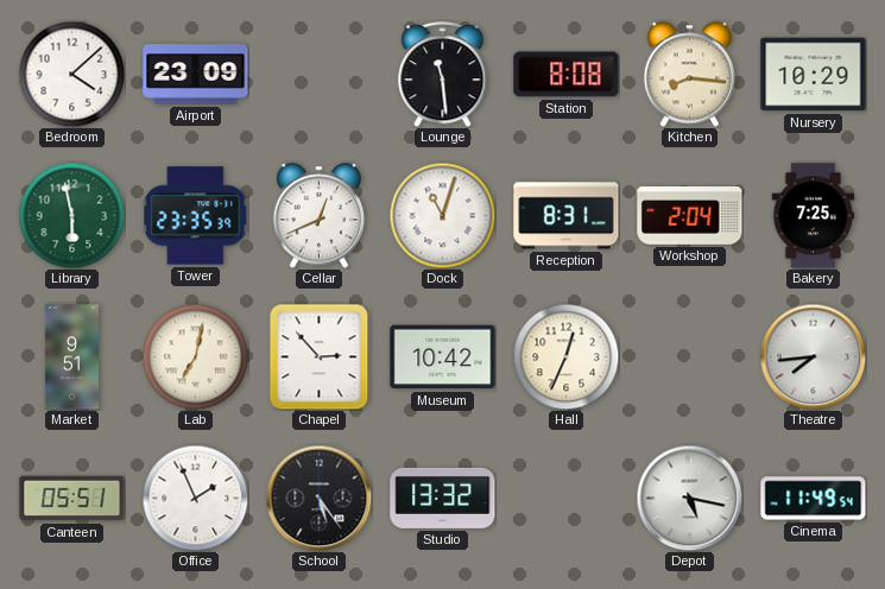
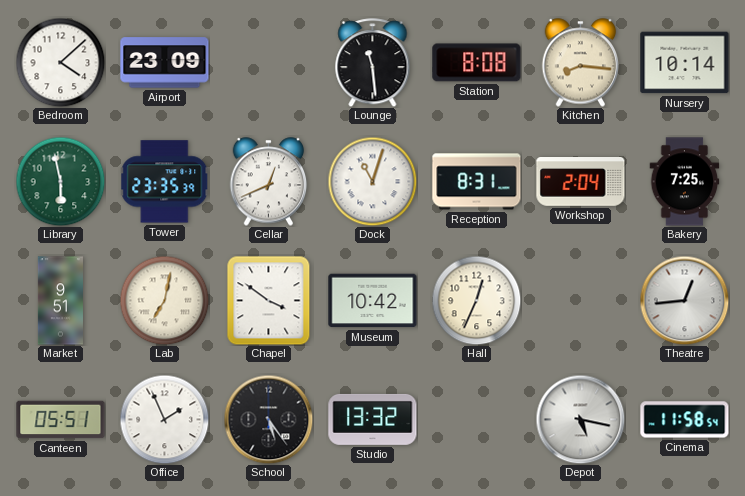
Nursery: 10:29 -> 10:14 (685, 63)
Chapel: 2:53 -> 3:51 (269, 300)
Theatre: 7:44 -> 12:44 (684, 300)
Cinema: 11:49 -> 11:58 (685, 420)
